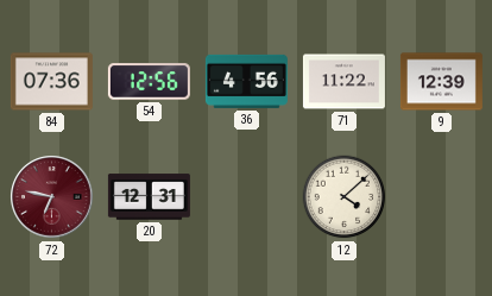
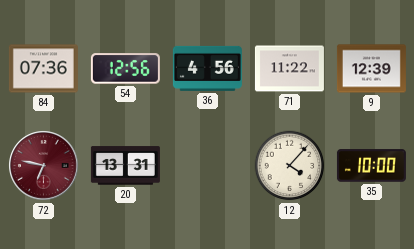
20: 12:31 -> 13:31 (125, 166)
12: 4:08 -> 4:07 (290, 166)
35: none -> 10:00 (371, 166)
